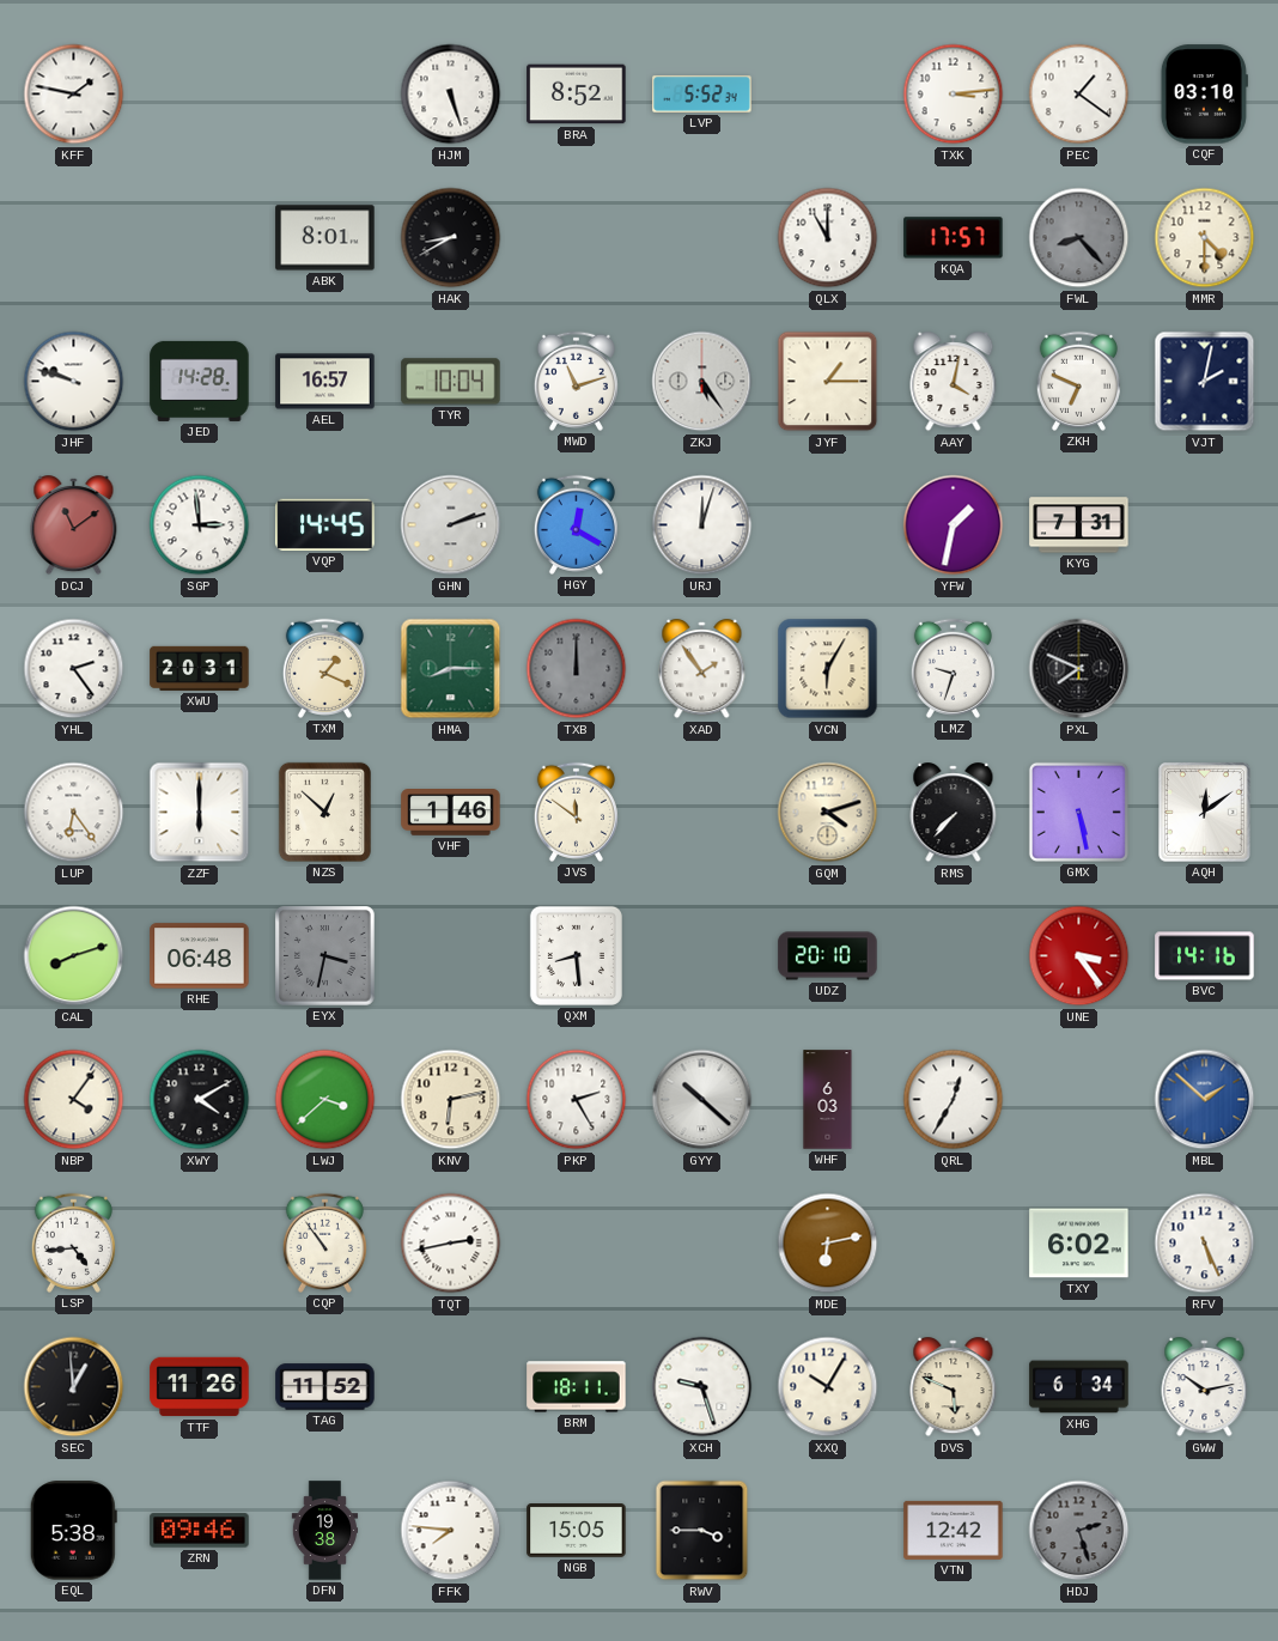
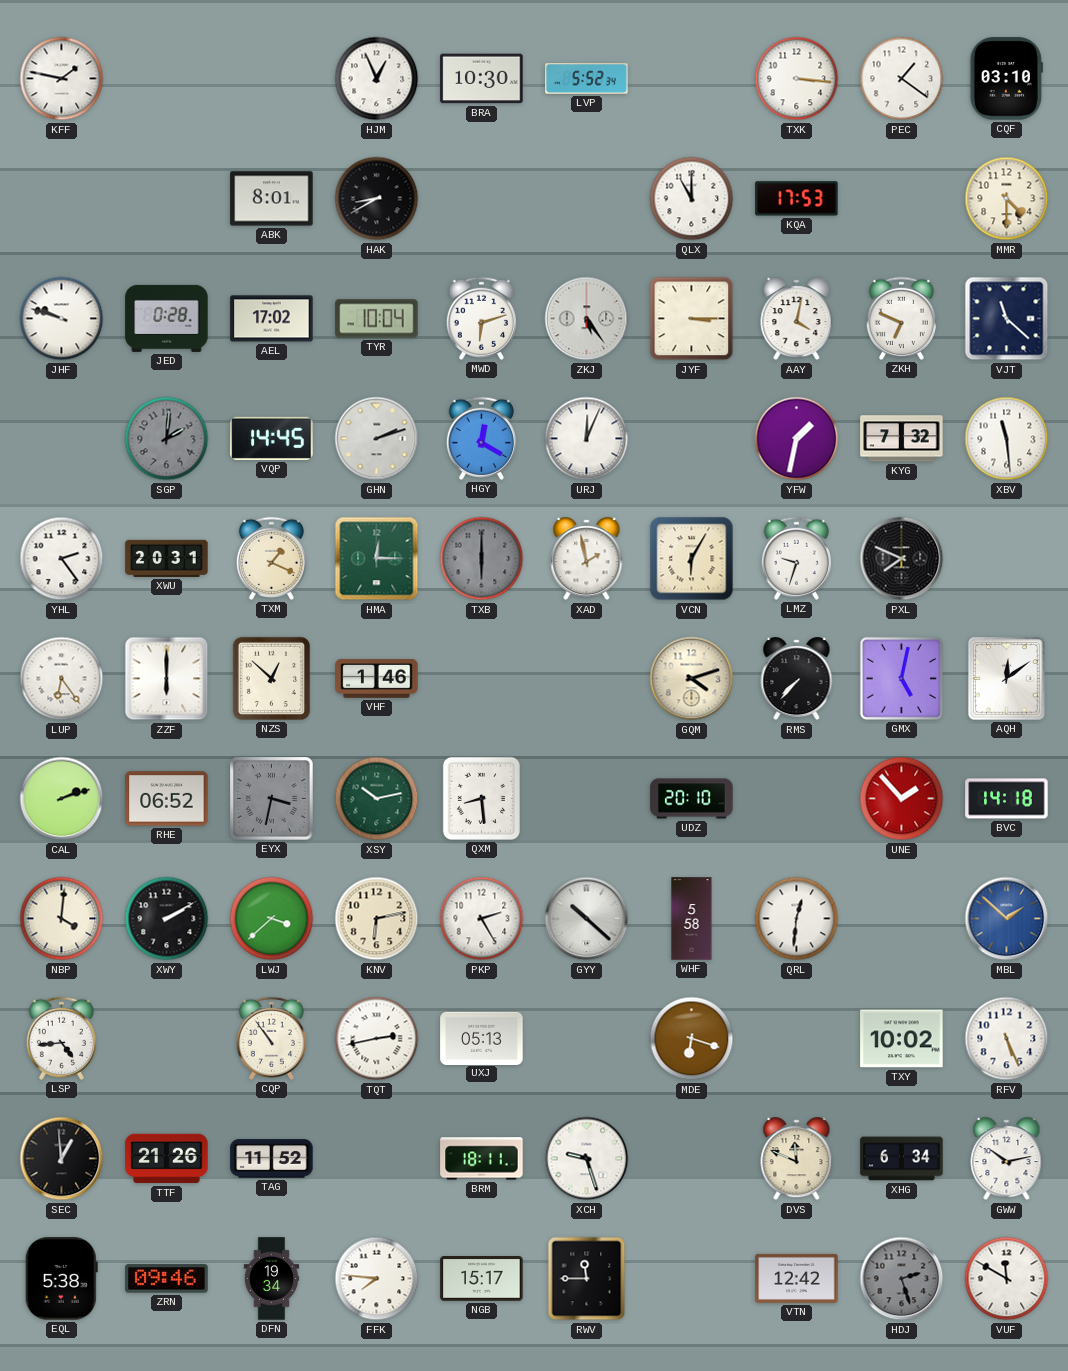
HJM: 5:27 -> 12:56 (377, 79)
BRA: 8:52 -> 10:30 (482, 79)
TXK: 3:14 -> 3:16 (797, 79)
KQA: 17:57 -> 17:53 (797, 199)
FWL: 8:23 -> none (1079, 238)
JED: 14:28 -> 0:28 (167, 318)
AEL: 16:57 -> 17:02 (272, 319)
MWD: 11:12 -> 6:12 (481, 318)
JYF: 1:15 -> 3:15 (692, 319)
VJT: 2:02 -> 11:22 (1007, 319)
DCJ: 11:09 -> none (74, 525)
SGP: 2:59 -> 2:01 (167, 439)
SGP dial: white -> grey (167, 439)
URJ: 12:03 -> 12:04 (587, 439)
KYG: 7:31 -> 7:32 (902, 439)
XBV: none -> 11:29 (1007, 439)
HMA: 8:15 -> 12:15 (377, 559)
TXB: 12:00 -> 6:00 (482, 559)
XAD: 1:54 -> 1:58 (587, 559)
JVS: 11:51 -> none (576, 812)
GMX: 5:28 -> 5:02 (901, 678)
CAL: 8:12 -> 2:12 (62, 799)
RHE: 06:48 -> 06:52 (167, 799)
XSY: none -> 10:13 (377, 799)
UNE: 3:24 -> 1:53 (902, 799)
BVC: 14:16 -> 14:18 (1007, 799)
NBP: 4:06 -> 4:01 (62, 919)
XWY: 4:10 -> 2:10 (167, 919)
WHF: 6:03 -> 5:58 (692, 919)
QRL: 12:35 -> 12:31 (797, 919)
UXJ: none -> 05:13 (482, 1038)
MDE: 6:13 -> 6:18 (692, 1039)
TXY: 6:02 -> 10:02 (902, 1039)
TTF: 11:26 -> 21:26 (167, 1159)
XXQ: 10:05 -> none (828, 1387)
DVS: 5:49 -> 11:49 (797, 1159)
DFN: 19:38 -> 19:34 (272, 1279)
NGB: 15:05 -> 15:17 (482, 1279)
RWV: 3:45 -> 11:45 (587, 1279)
VUF: none -> 11:50 (1007, 1279)
